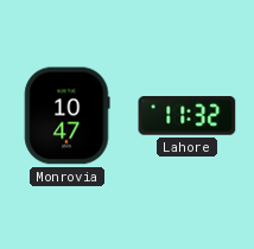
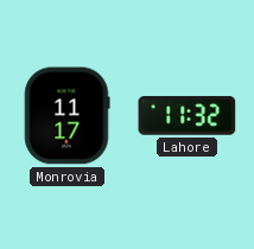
Monrovia: 10:47 -> 11:17 (68, 116)
